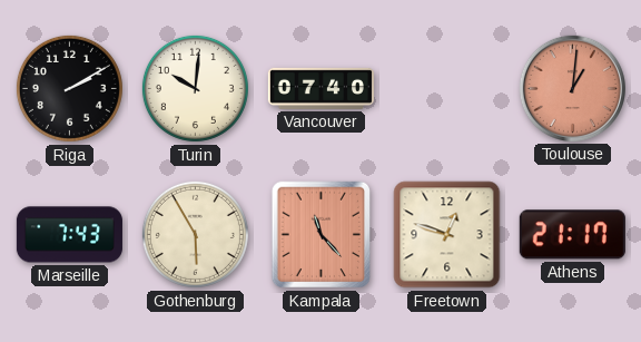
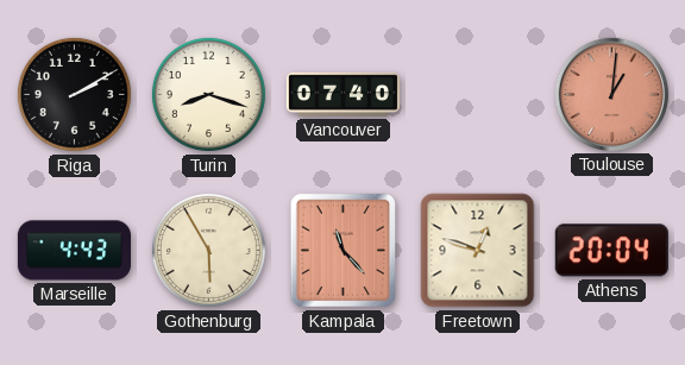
Turin: 10:01 -> 8:18 (208, 94)
Marseille: 7:43 -> 4:43 (74, 251)
Athens: 21:17 -> 20:04 (611, 251)
